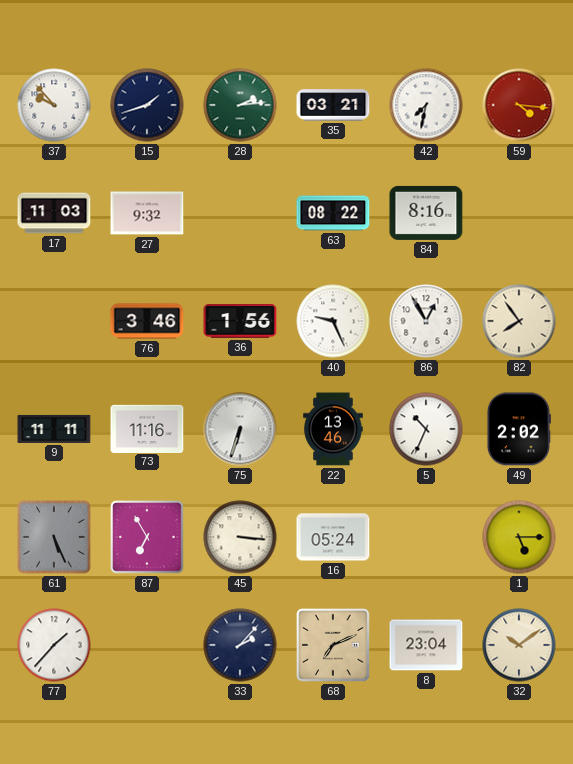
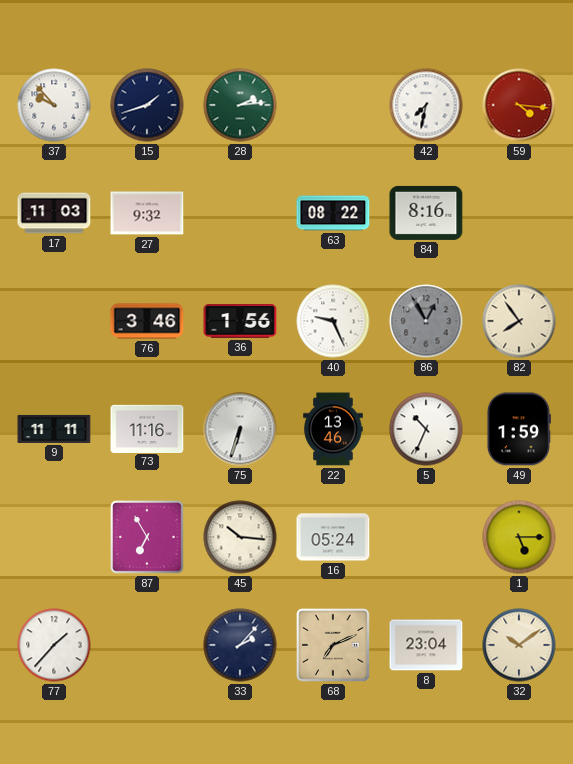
35: 03:21 -> none (333, 105)
86 dial: white -> grey (426, 321)
49: 2:02 -> 1:59 (518, 429)
61: 5:26 -> none (54, 537)
45: 3:16 -> 10:16 (240, 537)
